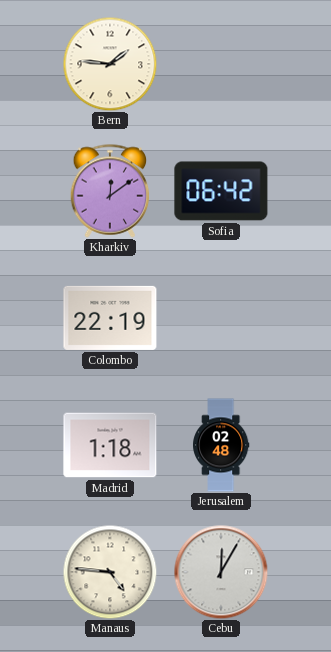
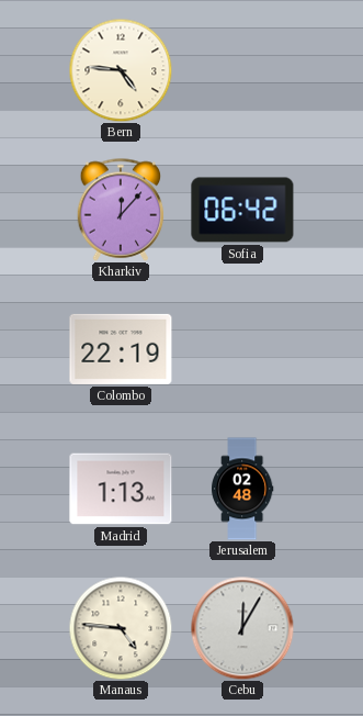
Bern: 1:46 -> 4:46 (121, 70)
Kharkiv: 12:09 -> 12:07 (121, 210)
Madrid: 1:18 -> 1:13 (121, 489)
